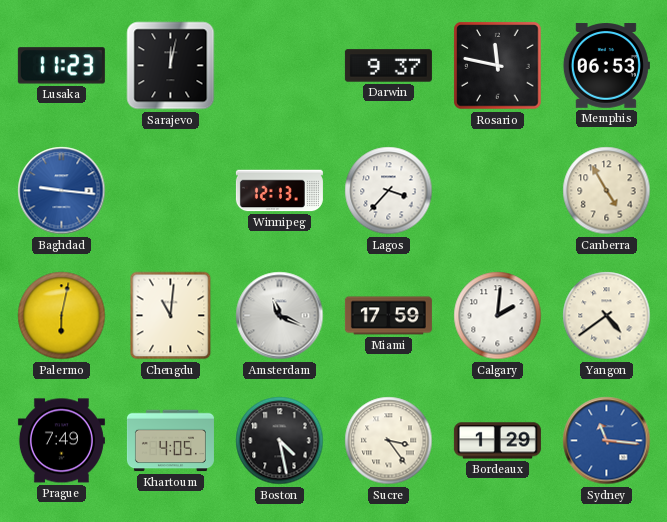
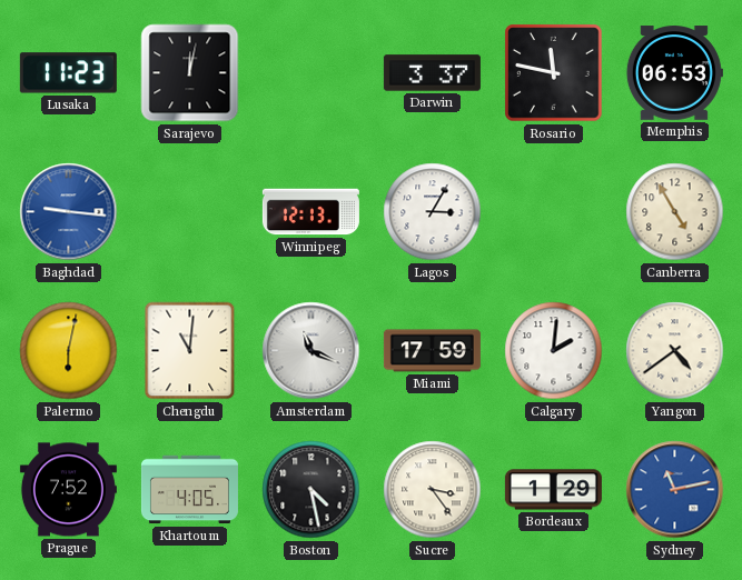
Darwin: 9:37 -> 3:37 (432, 73)
Lagos: 3:37 -> 3:05 (433, 212)
Prague: 7:49 -> 7:52 (68, 490)
Sydney: 11:16 -> 11:13 (675, 490)
